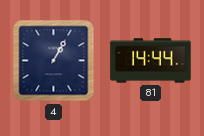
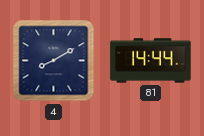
4: 1:05 -> 8:10 (54, 61)
